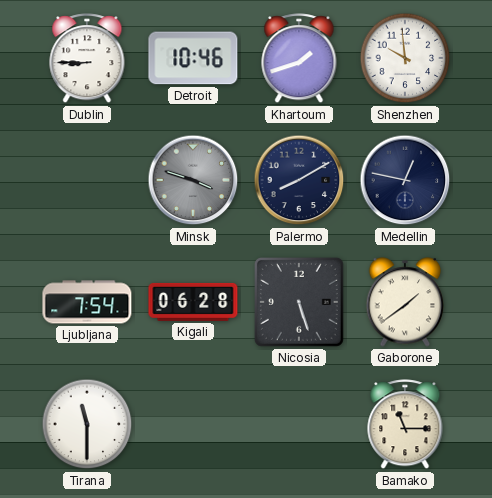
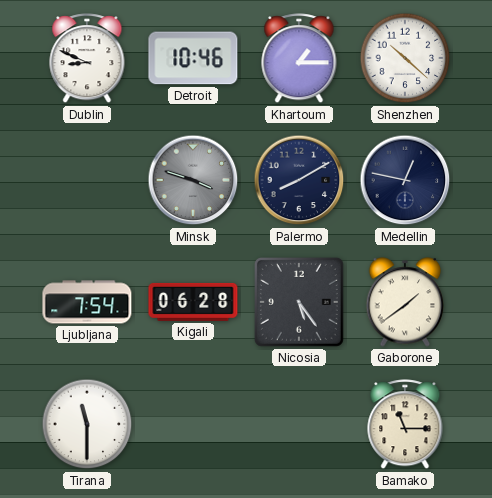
Dublin: 8:45 -> 8:49 (87, 59)
Khartoum: 1:42 -> 1:15 (299, 59)
Shenzhen: 9:59 -> 10:22 (405, 58)
Nicosia: 5:27 -> 5:24 (299, 302)
